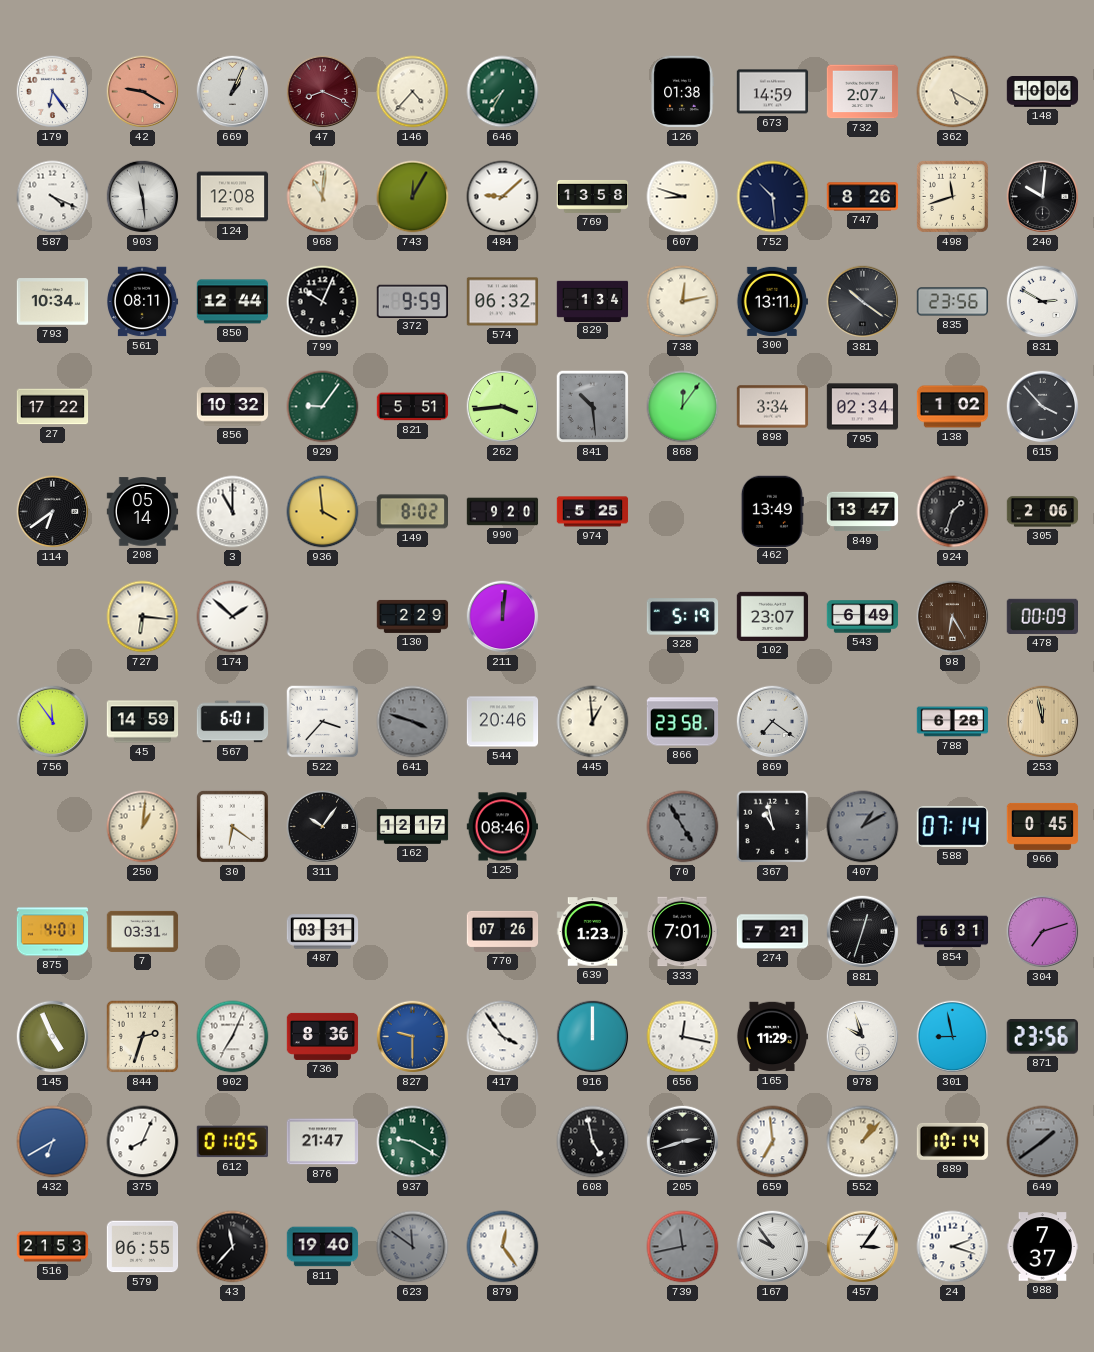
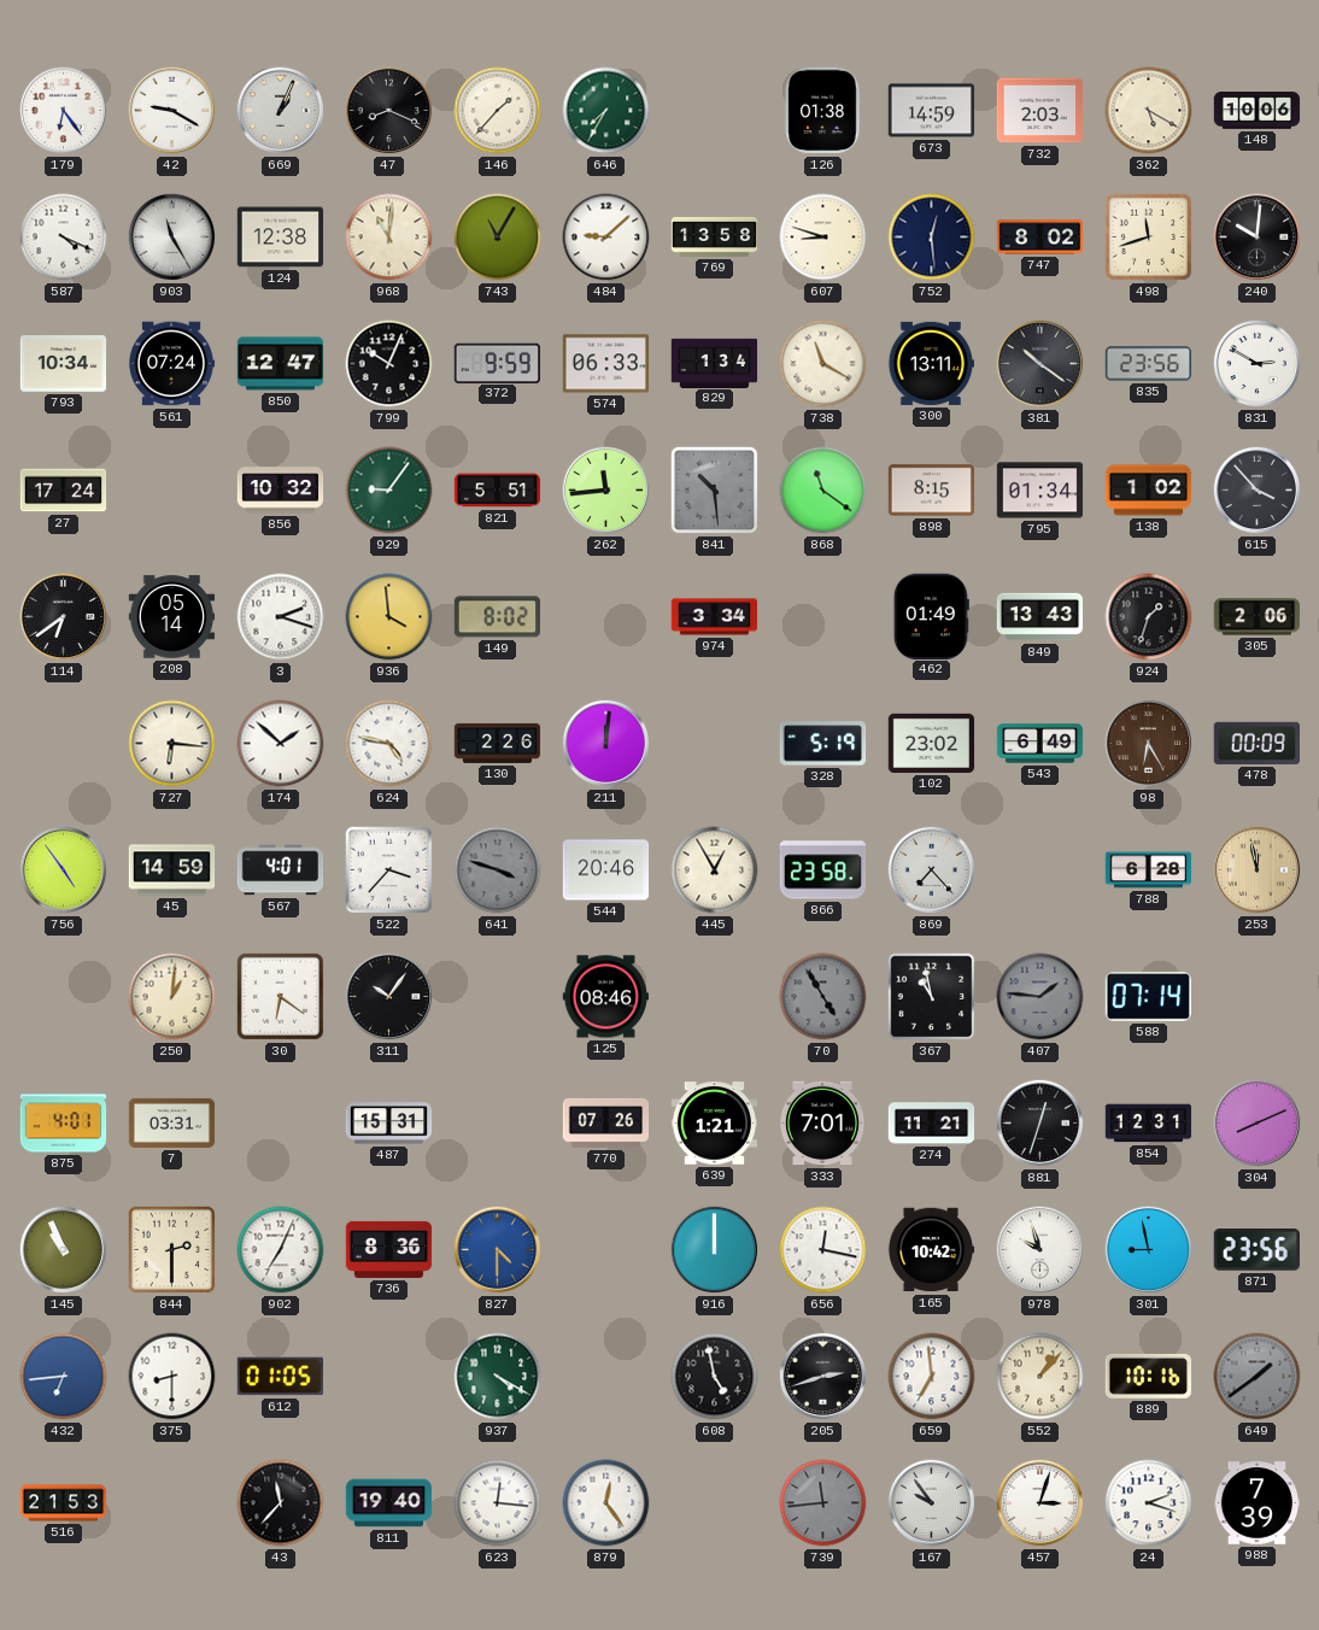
42 dial: salmon -> white (172, 111)
47 dial: burgundy -> black (389, 111)
146: 4:37 -> 1:37 (498, 111)
732: 2:07 -> 2:03 (1040, 111)
903: 11:29 -> 11:25 (172, 238)
124: 12:08 -> 12:38 (281, 238)
743: 12:05 -> 11:05 (498, 238)
752: 10:29 -> 12:29 (932, 238)
747: 8:26 -> 8:02 (1040, 238)
561: 08:11 -> 07:24 (171, 364)
850: 12:44 -> 12:47 (281, 364)
574: 06:32 -> 06:33 (606, 364)
738: 12:13 -> 11:20 (823, 364)
27: 17:22 -> 17:24 (64, 491)
262: 3:44 -> 11:44 (606, 491)
868: 12:06 -> 11:21 (823, 491)
898: 3:34 -> 8:15 (932, 491)
795: 02:34 -> 01:34 (1040, 491)
3: 11:00 -> 2:18 (281, 617)
990: 9:20 -> none (503, 512)
974: 5:25 -> 3:34 (715, 617)
462: 13:49 -> 01:49 (931, 616)
849: 13:47 -> 13:43 (1040, 617)
624: none -> 4:47 (389, 744)
130: 2:29 -> 2:26 (498, 743)
102: 23:07 -> 23:02 (932, 743)
756: 11:54 -> 4:54 (64, 870)
567: 6:01 -> 4:01 (281, 870)
445: 12:59 -> 12:55 (715, 870)
869: 7:21 -> 7:23 (932, 870)
162: 12:17 -> none (413, 827)
407: 1:10 -> 1:46 (1040, 997)
966: 0:45 -> none (1043, 826)
487: 03:31 -> 15:31 (389, 1124)
639: 1:23 -> 1:21 (715, 1124)
274: 7:21 -> 11:21 (932, 1124)
854: 6:31 -> 12:31 (1149, 1124)
304: 7:12 -> 8:11 (1258, 1124)
145: 4:56 -> 10:56 (64, 1250)
844: 2:33 -> 2:30 (172, 1250)
827: 9:30 -> 4:30 (498, 1250)
417: 3:54 -> none (503, 1037)
165: 11:29 -> 10:42 (931, 1250)
432: 6:40 -> 6:44 (64, 1377)
375: 8:04 -> 8:30 (172, 1377)
876: 21:47 -> none (323, 1142)
937: 9:20 -> 4:20 (498, 1377)
889: 10:14 -> 10:16 (1148, 1376)
579: 06:55 -> none (143, 1247)
623: 11:51 -> 12:16 (498, 1503)
623 dial: grey -> white (498, 1503)
739: 11:43 -> 11:44 (823, 1503)
457: 3:06 -> 3:03 (1040, 1503)
988: 7:37 -> 7:39 (1258, 1503)
